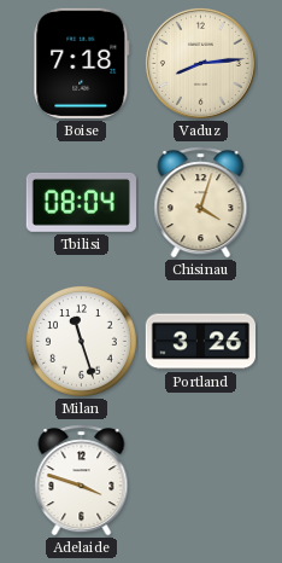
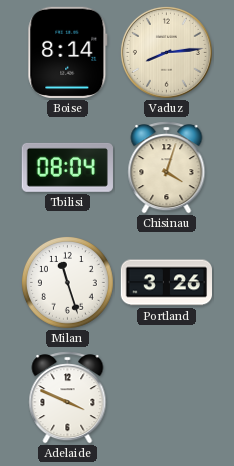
Boise: 7:18 -> 8:14 (68, 52)
Adelaide: 3:48 -> 3:49 (68, 398)
